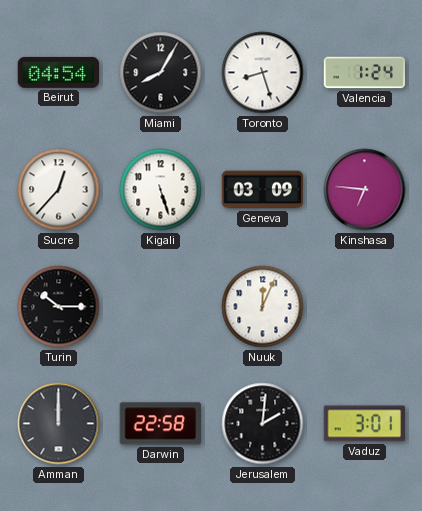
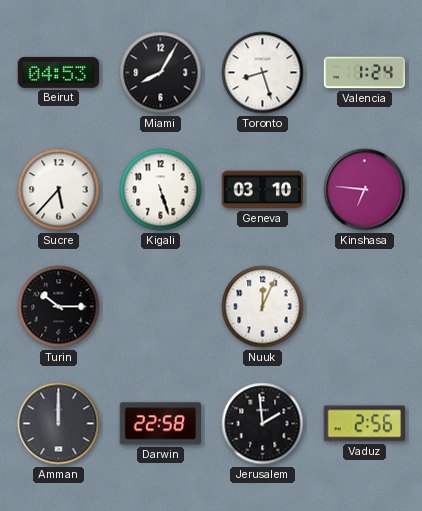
Beirut: 04:54 -> 04:53 (59, 72)
Sucre: 12:37 -> 5:37 (59, 190)
Geneva: 03:09 -> 03:10 (263, 190)
Jerusalem: 2:01 -> 1:59 (263, 424)
Vaduz: 3:01 -> 2:56 (364, 424)
